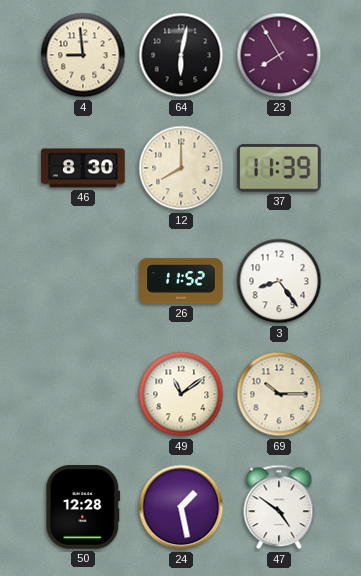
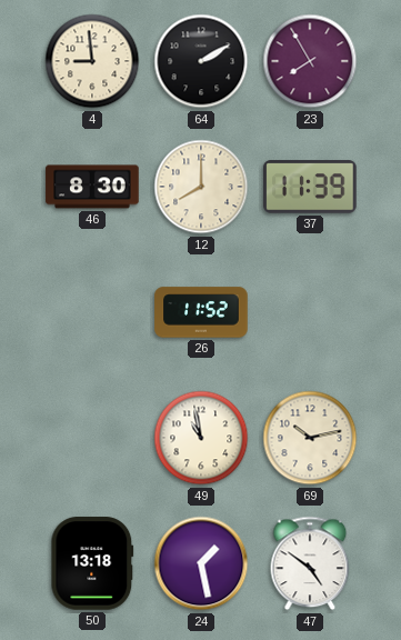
64: 6:02 -> 2:10 (201, 61)
3: 8:24 -> none (279, 281)
49: 11:09 -> 10:58 (201, 438)
69: 10:15 -> 10:13 (310, 438)
50: 12:28 -> 13:18 (92, 563)
